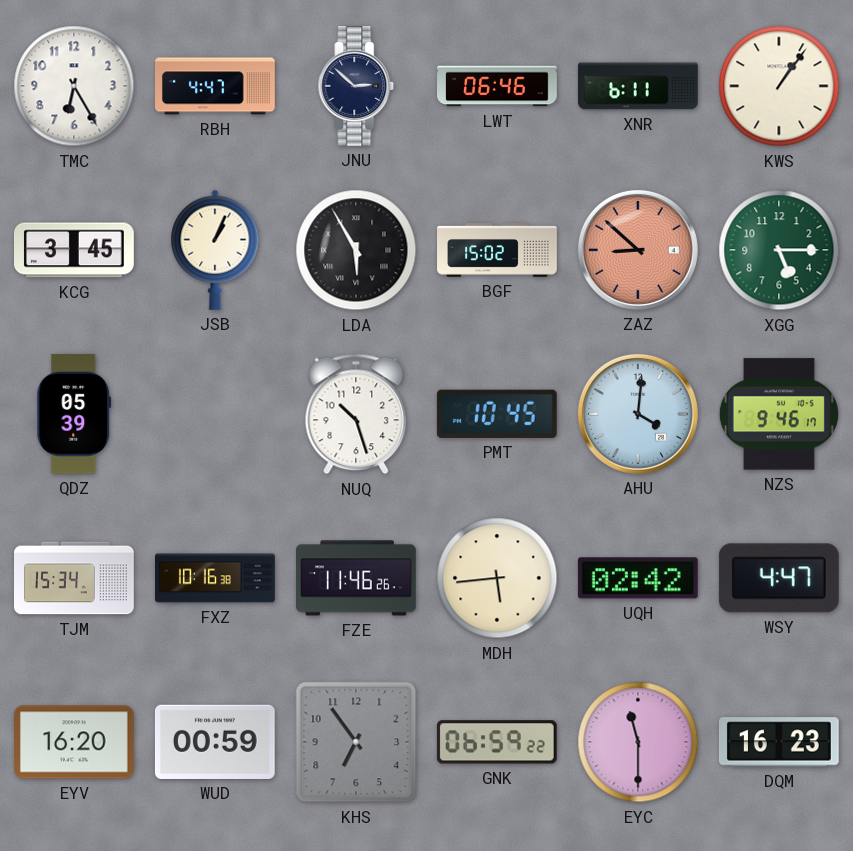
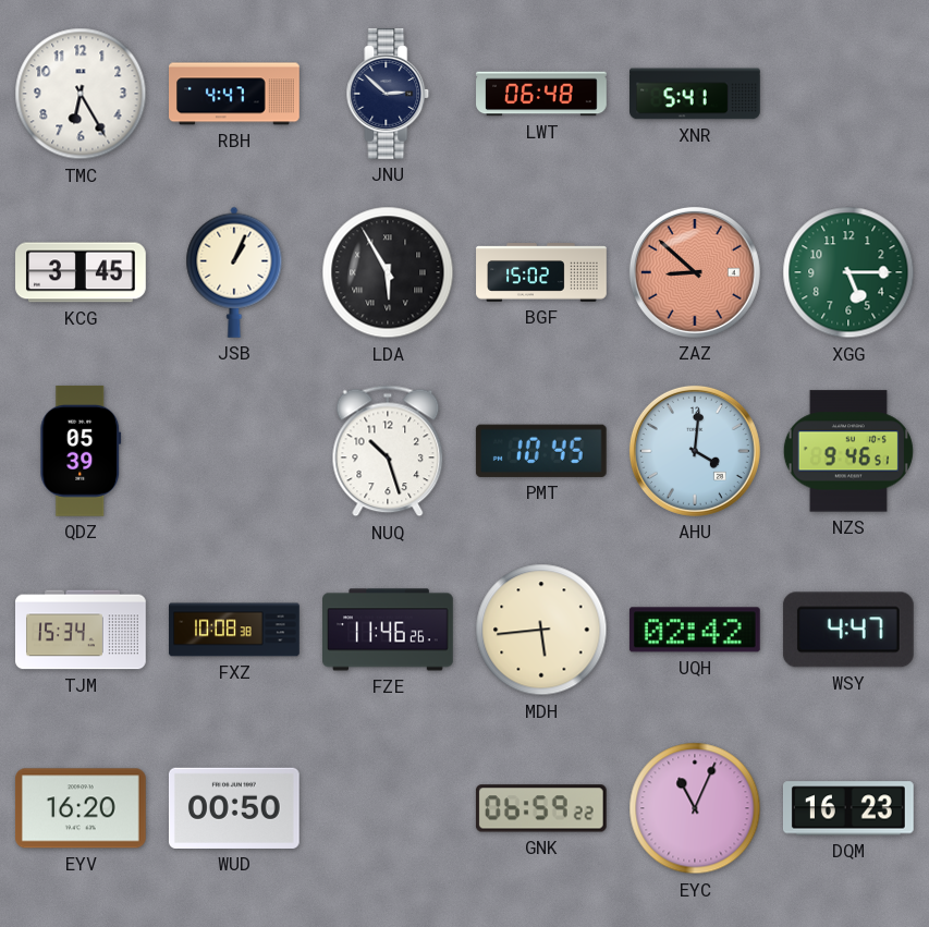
LWT: 06:46 -> 06:48 (541, 94)
XNR: 6:11 -> 5:41 (696, 94)
KWS: 1:06 -> none (779, 86)
NZS: 9:46:17 -> 9:46:51 (848, 451)
FXZ: 10:16 -> 10:08 (234, 630)
WUD: 00:59 -> 00:50 (234, 808)
KHS: 6:54 -> none (356, 742)
EYC: 11:30 -> 11:04 (695, 808)
